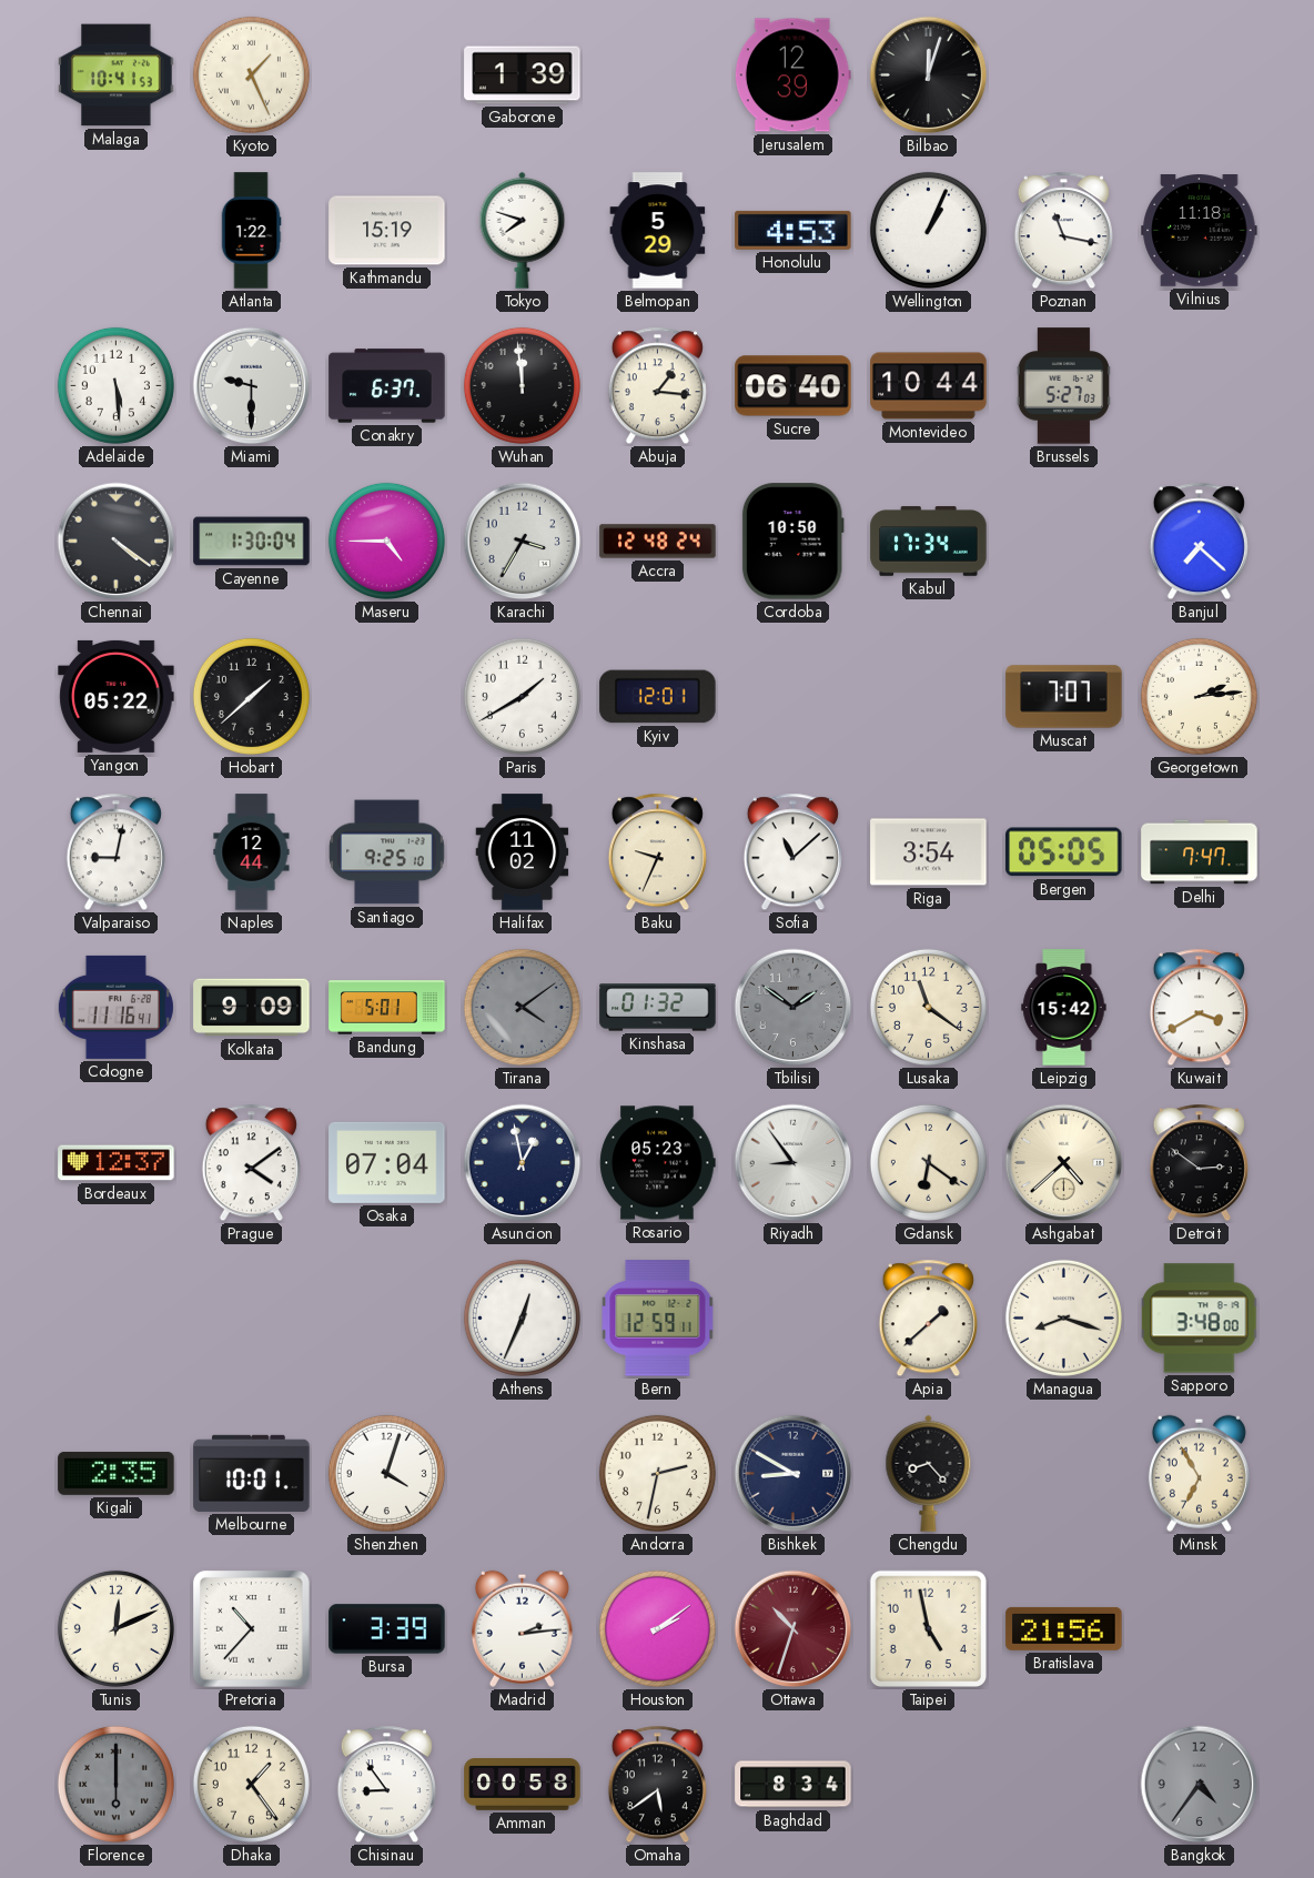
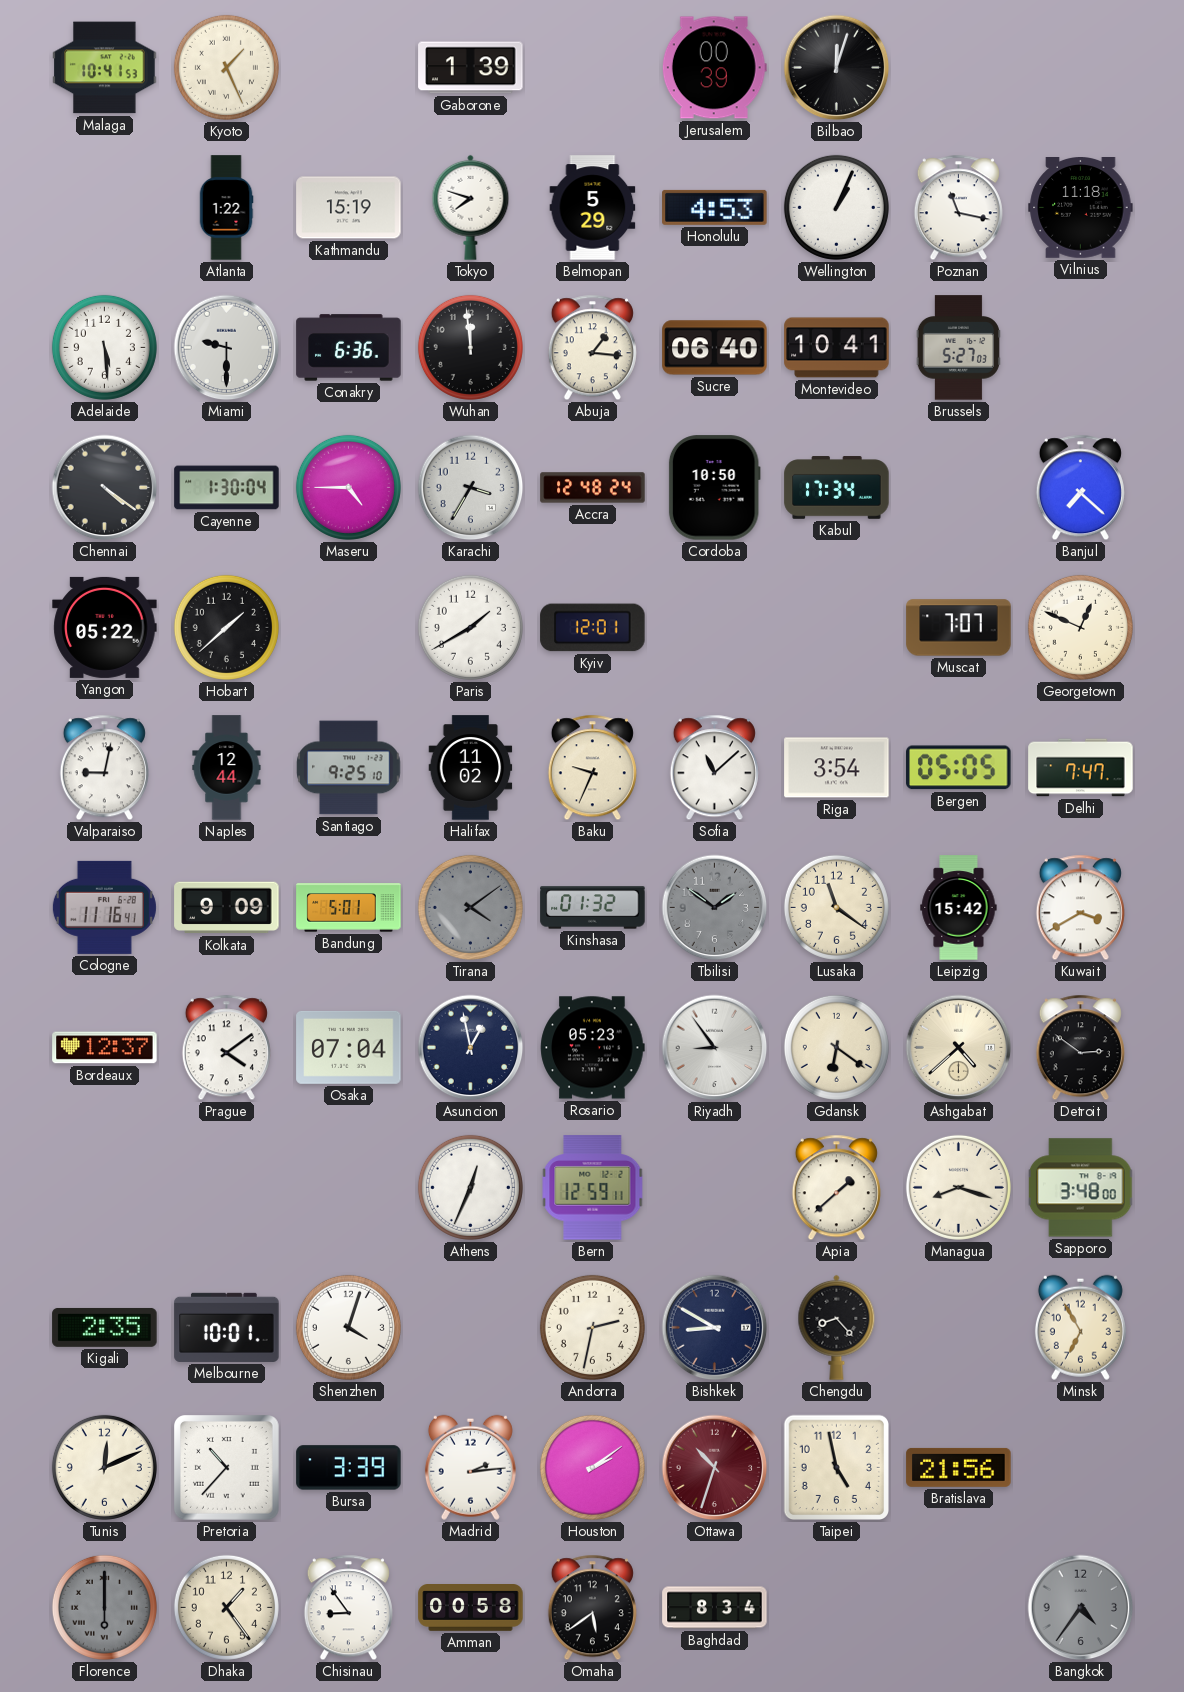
Jerusalem: 12:39 -> 00:39 (714, 68)
Conakry: 6:37 -> 6:36 (349, 348)
Montevideo: 10:44 -> 10:41 (837, 348)
Georgetown: 2:14 -> 12:49 (1080, 627)
